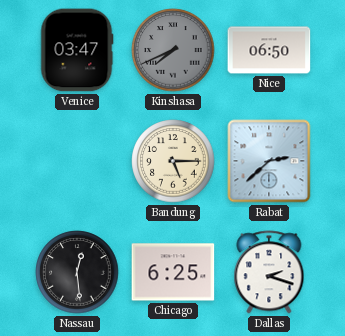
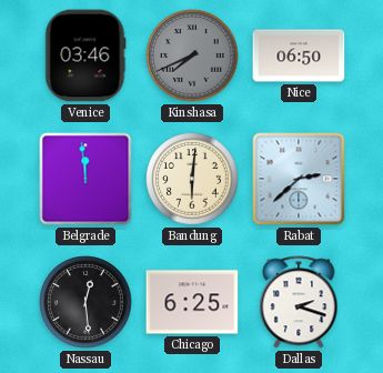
Venice: 03:47 -> 03:46 (85, 56)
Belgrade: none -> 11:59 (85, 179)
Bandung: 5:15 -> 6:01 (192, 179)
